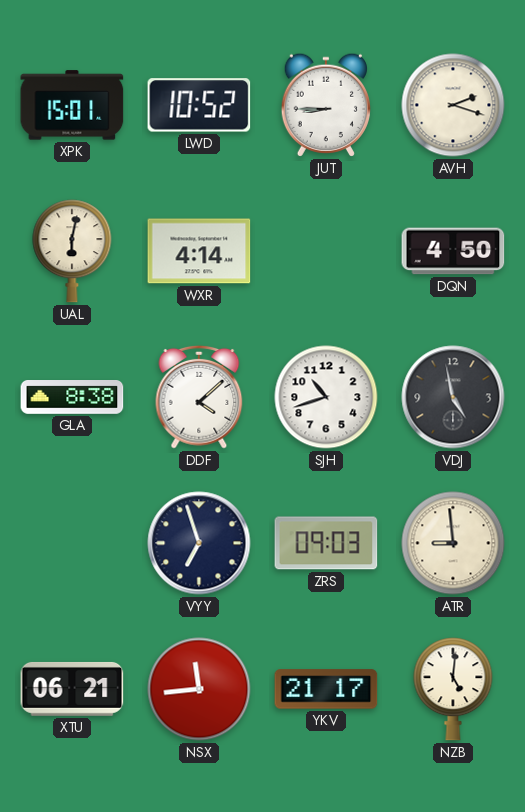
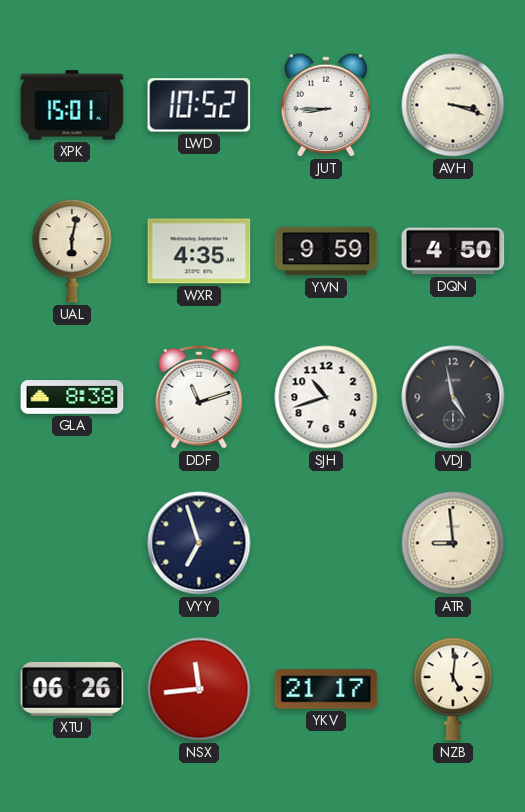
AVH: 2:18 -> 3:18 (453, 105)
WXR: 4:14 -> 4:35 (199, 251)
YVN: none -> 9:59 (326, 251)
DDF: 4:08 -> 11:12 (199, 397)
ZRS: 09:03 -> none (326, 543)
XTU: 06:21 -> 06:26 (72, 689)
